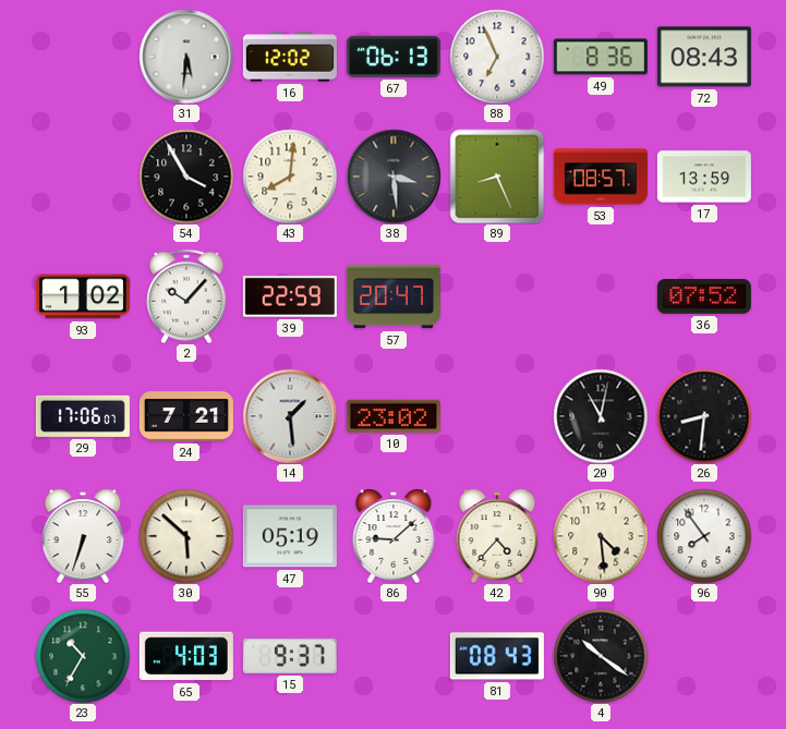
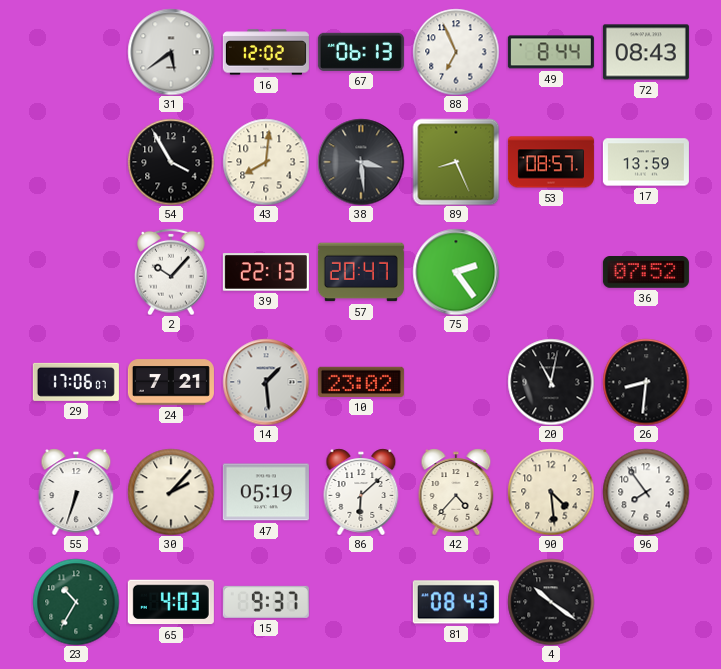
31: 5:31 -> 5:39 (171, 52)
49: 8:36 -> 8:44 (551, 52)
93: 1:02 -> none (83, 296)
39: 22:59 -> 22:13 (266, 272)
75: none -> 2:24 (456, 272)
30: 5:52 -> 2:07 (171, 492)
86: 9:08 -> 6:08 (361, 492)
